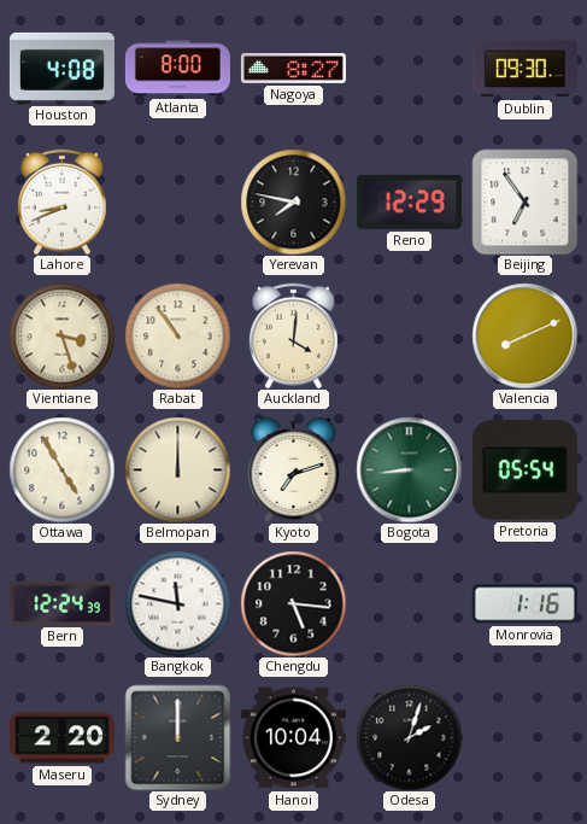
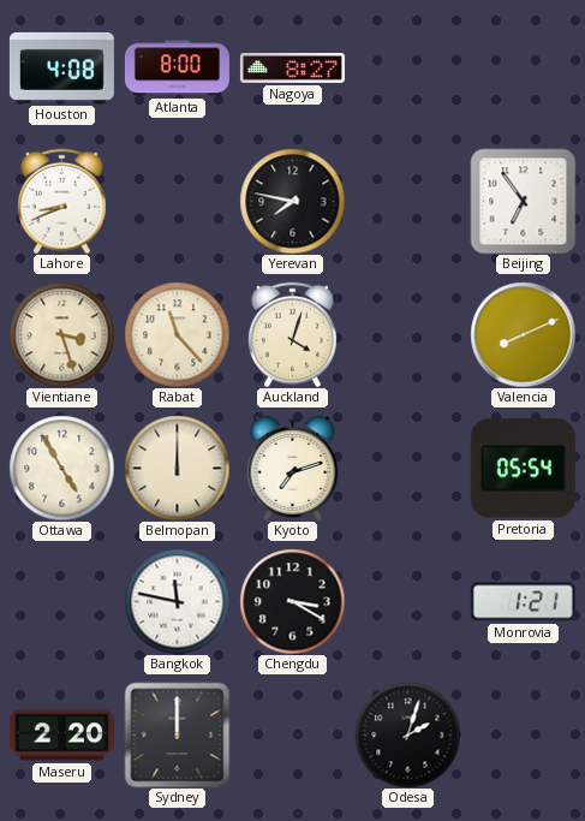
Dublin: 09:30 -> none (524, 69)
Reno: 12:29 -> none (409, 201)
Rabat: 10:54 -> 11:23 (177, 334)
Auckland: 4:01 -> 4:03 (292, 334)
Bogota: 8:44 -> none (409, 469)
Bern: 12:24 -> none (61, 603)
Chengdu: 5:16 -> 3:20 (292, 601)
Monrovia: 1:16 -> 1:21 (523, 602)
Hanoi: 10:04 -> none (293, 738)
